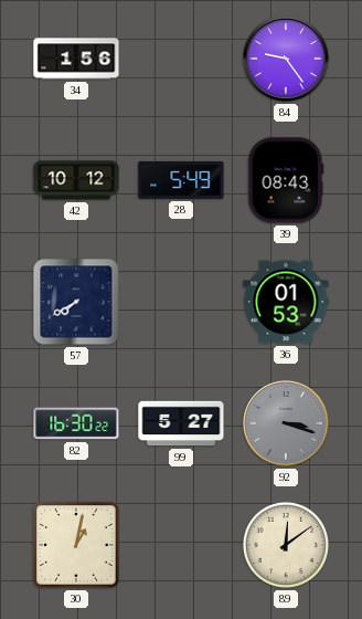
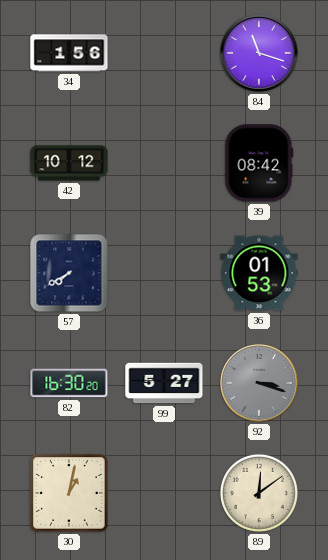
84: 9:24 -> 11:18 (260, 53)
28: 5:49 -> none (181, 180)
39: 08:43 -> 08:42 (259, 163)
82: 16:30:22 -> 16:30:20 (69, 383)
